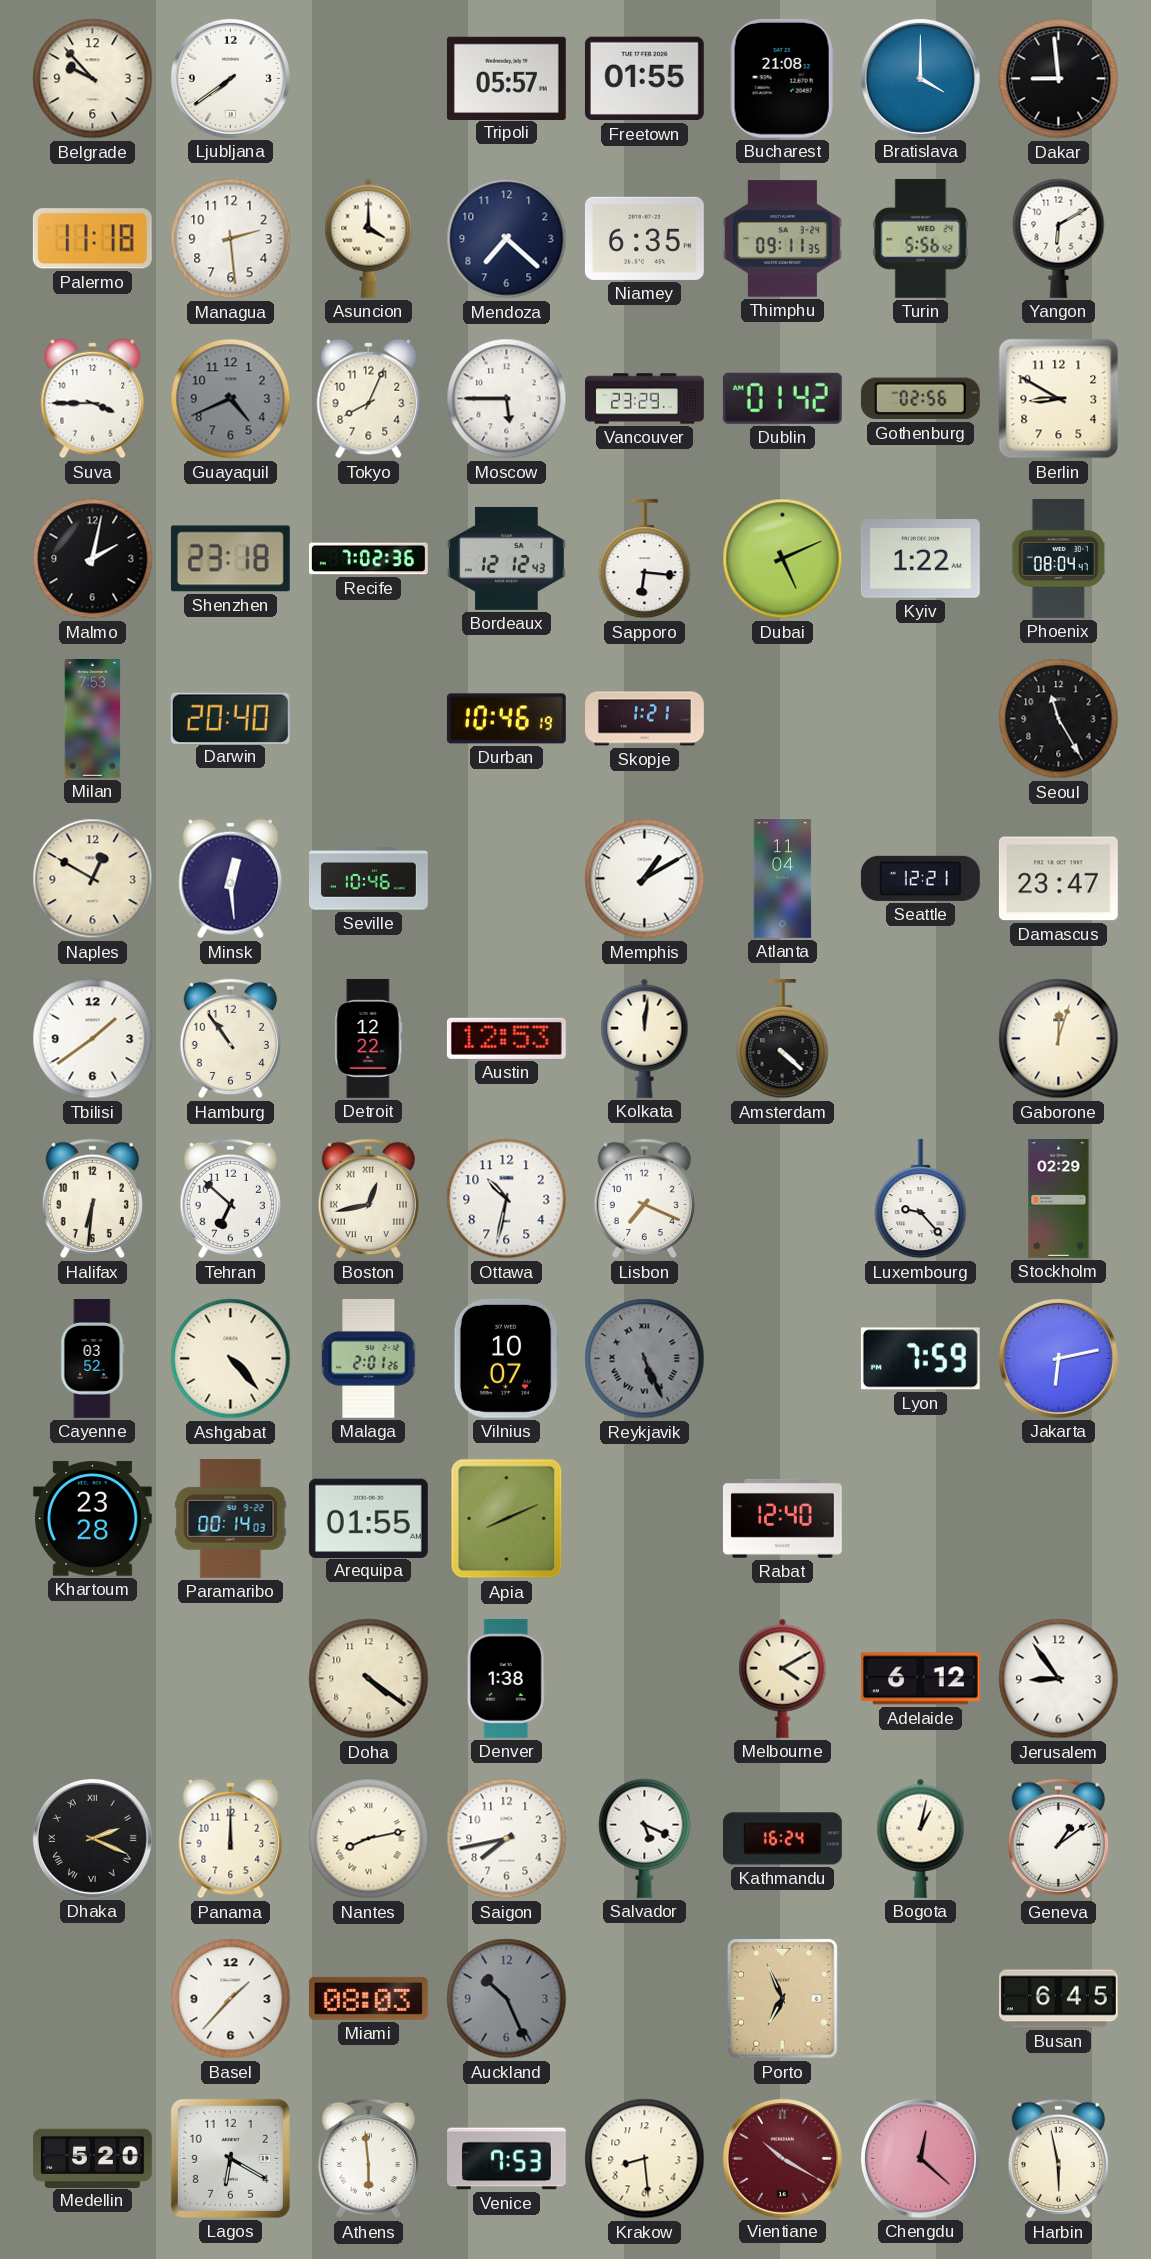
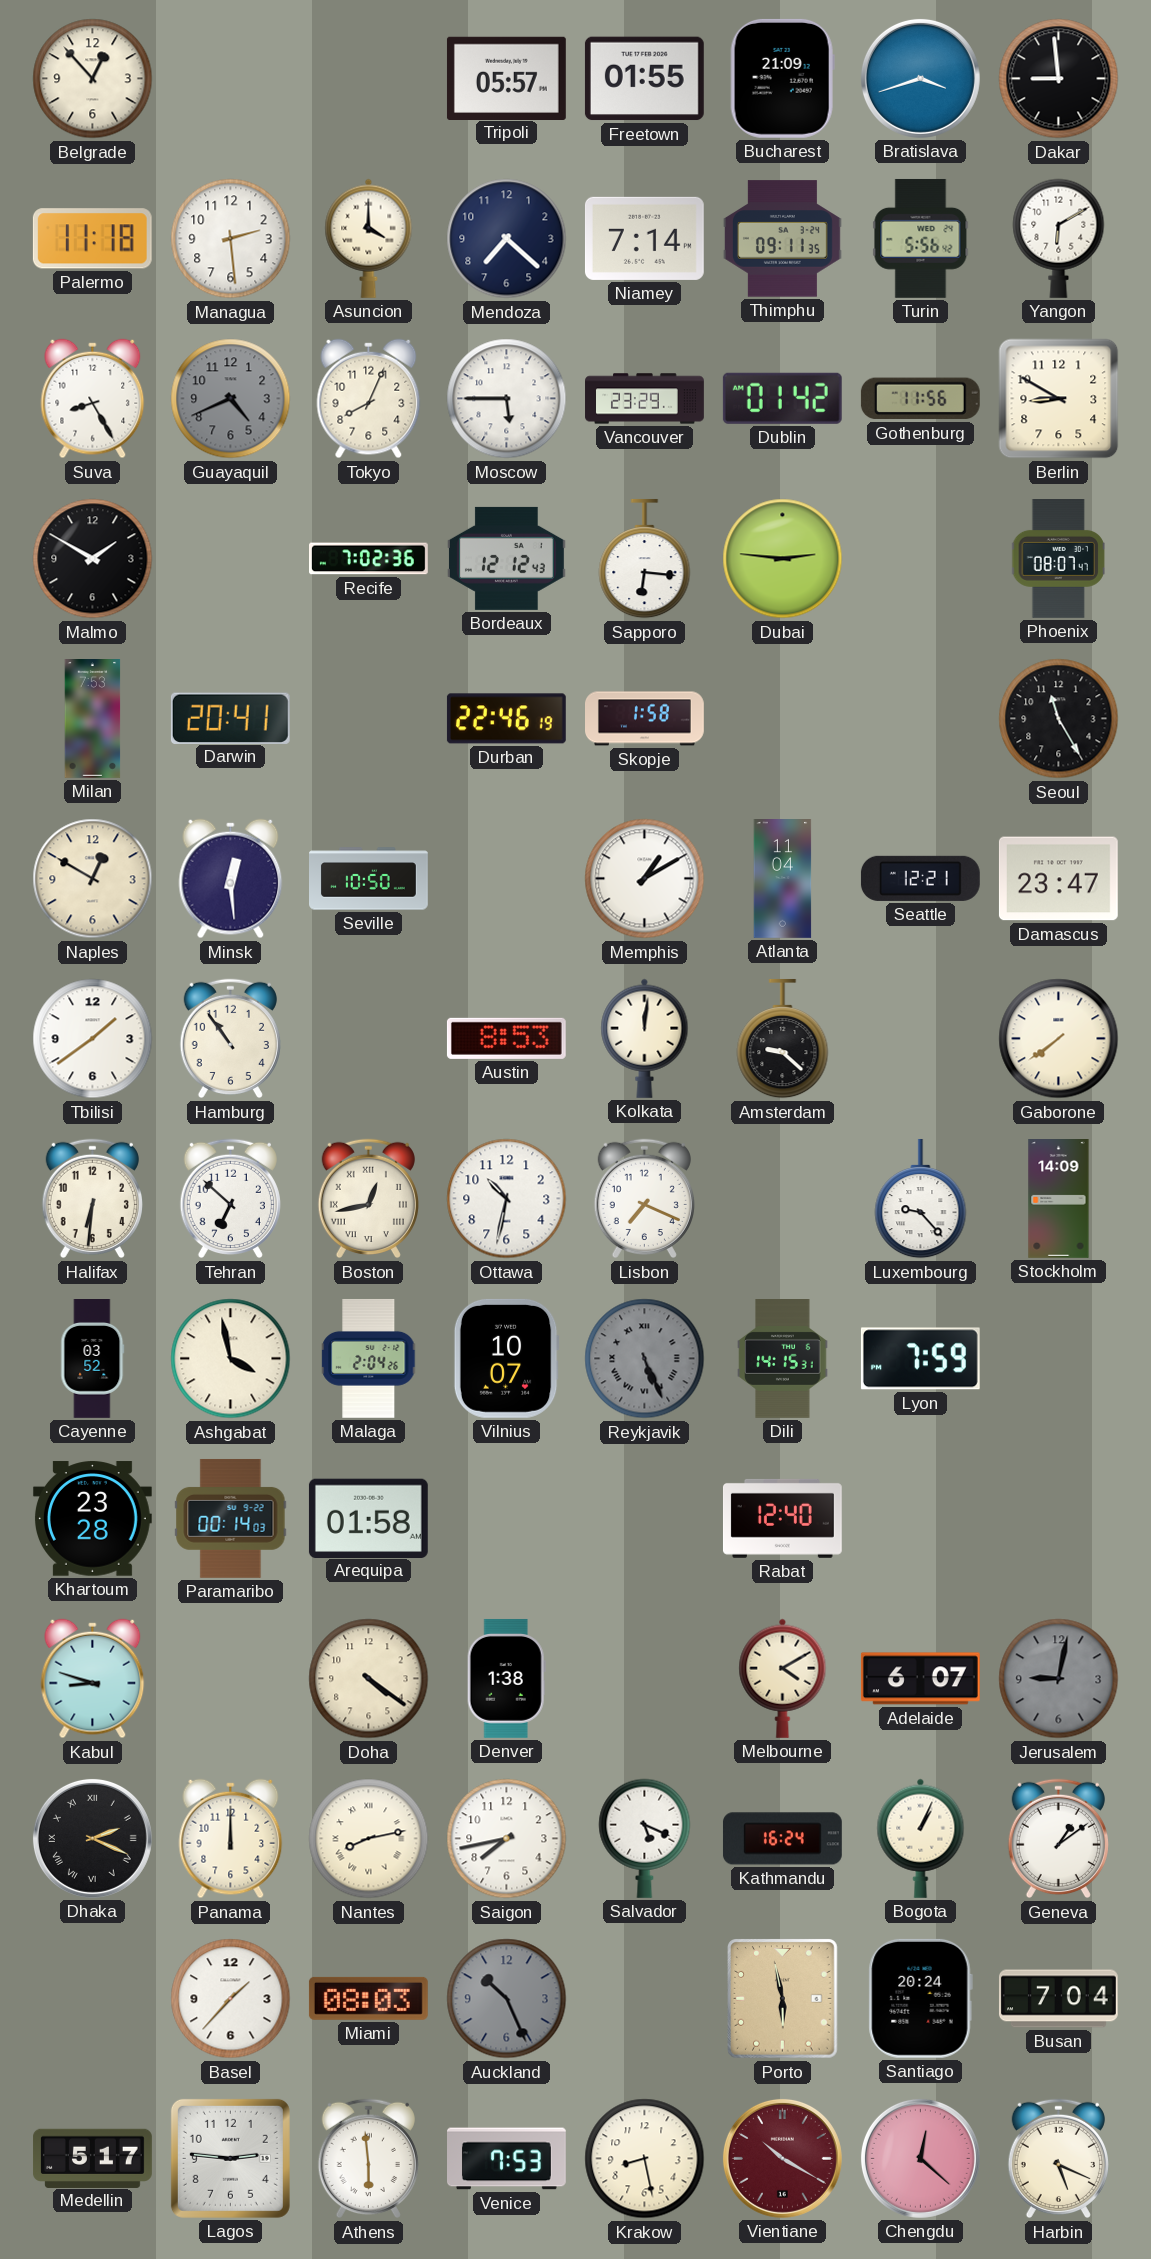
Belgrade: 9:53 -> 12:53 (93, 79)
Ljubljana: 7:39 -> none (230, 78)
Bucharest: 21:08 -> 21:09 (782, 78)
Bratislava: 4:00 -> 3:42 (920, 78)
Niamey: 6:35 -> 7:14 (644, 238)
Suva: 3:45 -> 8:25 (93, 399)
Gothenburg: 02:56 -> 11:56 (920, 399)
Malmo: 2:02 -> 1:50 (93, 559)
Shenzhen: 23:18 -> none (230, 559)
Dubai: 5:11 -> 2:46 (783, 559)
Kyiv: 1:22 -> none (920, 559)
Phoenix: 08:04 -> 08:07 (1059, 559)
Darwin: 20:40 -> 20:41 (230, 718)
Durban: 10:46 -> 22:46 (506, 719)
Skopje: 1:21 -> 1:58 (645, 719)
Seville: 10:46 -> 10:50 (369, 879)
Detroit: 12:22 -> none (369, 1038)
Austin: 12:53 -> 8:53 (506, 1038)
Amsterdam: 4:22 -> 9:22 (783, 1039)
Gaborone: 12:03 -> 7:39 (1059, 1039)
Stockholm: 02:29 -> 14:09 (1059, 1199)
Ashgabat: 4:23 -> 3:58 (231, 1359)
Malaga: 2:01 -> 2:04 (369, 1358)
Dili: none -> 14:15 (783, 1359)
Jakarta: 6:13 -> none (1058, 1358)
Arequipa: 01:55 -> 01:58 (368, 1518)
Apia: 8:11 -> none (507, 1519)
Kabul: none -> 8:48 (93, 1679)
Adelaide: 6:12 -> 6:07 (920, 1679)
Jerusalem: 8:54 -> 9:02 (1059, 1679)
Jerusalem dial: white -> grey (1059, 1679)
Bogota: 1:02 -> 1:04 (921, 1838)
Porto: 6:56 -> 5:58 (783, 1999)
Santiago: none -> 20:24 (920, 1998)
Busan: 6:45 -> 7:04 (1058, 1999)
Medellin: 5:20 -> 5:17 (93, 2158)
Lagos: 6:20 -> 2:46 (230, 2158)
Krakow: 8:29 -> 8:28 (645, 2159)
Harbin: 5:58 -> 5:19 (1058, 2159)
